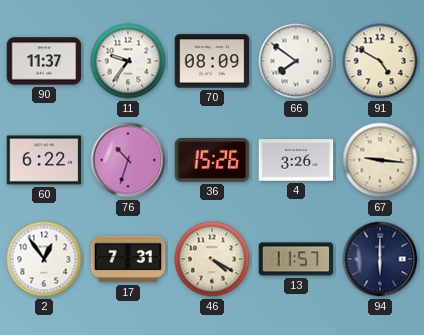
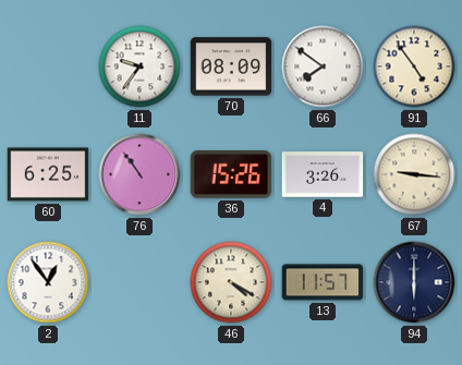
90: 11:37 -> none (44, 61)
91: 4:50 -> 4:54 (414, 66)
60: 6:22 -> 6:25 (48, 174)
76: 10:33 -> 10:54 (139, 174)
17: 7:31 -> none (128, 259)
